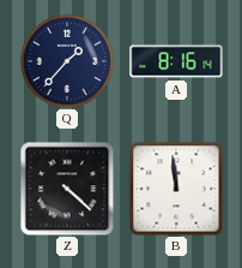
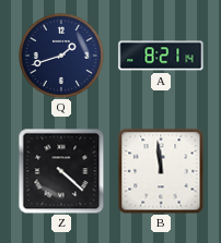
Q: 1:37 -> 1:42 (61, 56)
A: 8:16 -> 8:21 (161, 56)
